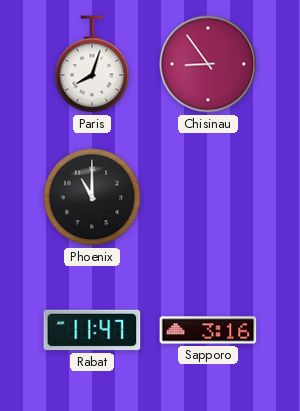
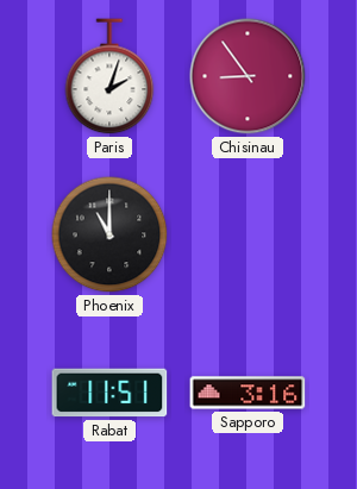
Paris: 8:03 -> 2:03 (109, 76)
Rabat: 11:47 -> 11:51 (109, 393)
